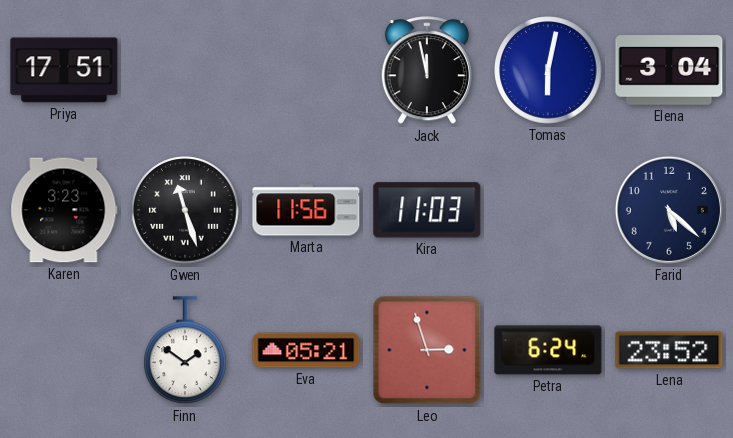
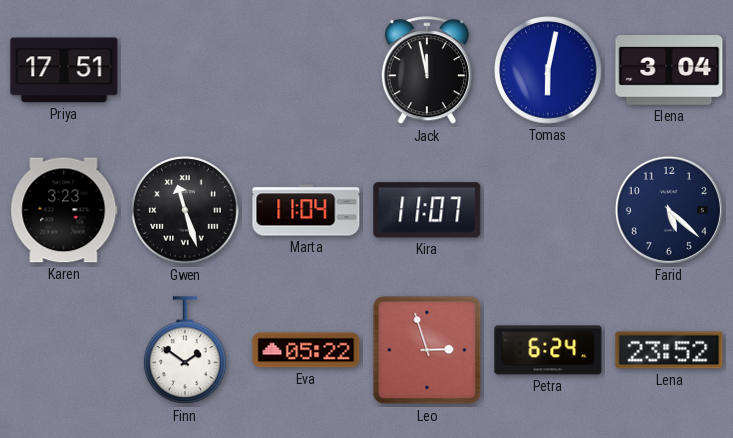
Marta: 11:56 -> 11:04 (306, 210)
Kira: 11:03 -> 11:07 (427, 210)
Eva: 05:21 -> 05:22 (306, 350)
